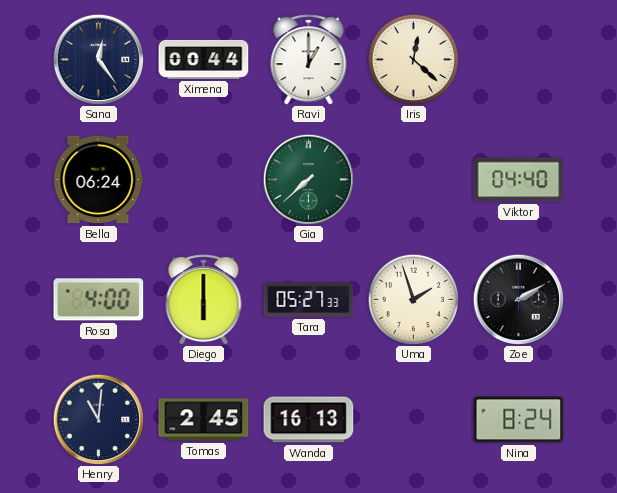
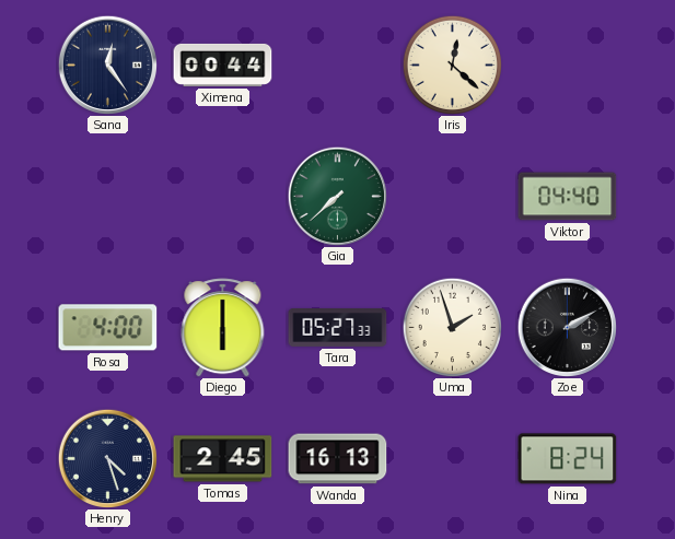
Ravi: 1:00 -> none (309, 60)
Bella: 06:24 -> none (99, 180)
Henry: 11:01 -> 4:27 (107, 458)
